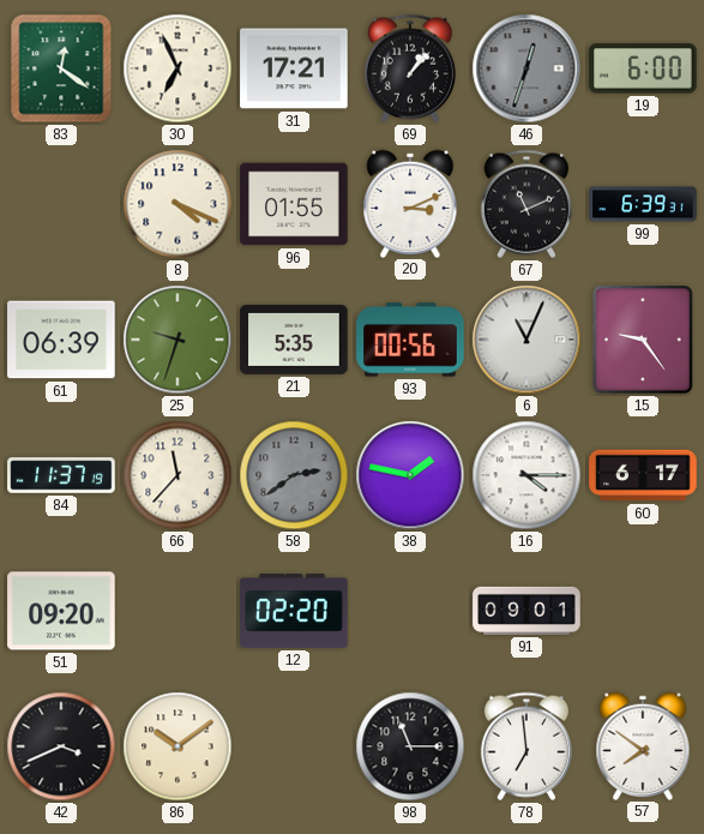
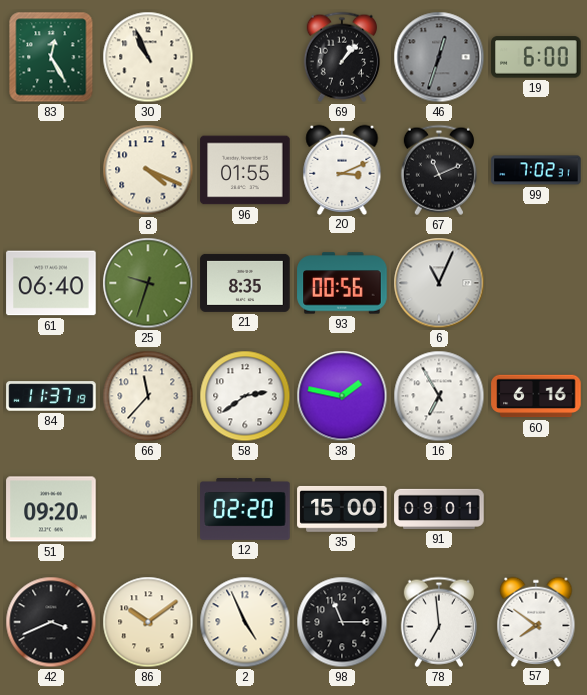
83: 12:21 -> 12:25 (51, 57)
30: 6:56 -> 10:56 (148, 57)
31: 17:21 -> none (294, 68)
99: 6:39 -> 7:02 (536, 170)
61: 06:39 -> 06:40 (51, 283)
21: 5:35 -> 8:35 (245, 283)
15: 9:24 -> none (643, 340)
58 dial: grey -> white (245, 396)
16: 4:15 -> 6:55 (439, 396)
60: 6:17 -> 6:16 (536, 396)
35: none -> 15:00 (342, 509)
2: none -> 4:56 (245, 622)
